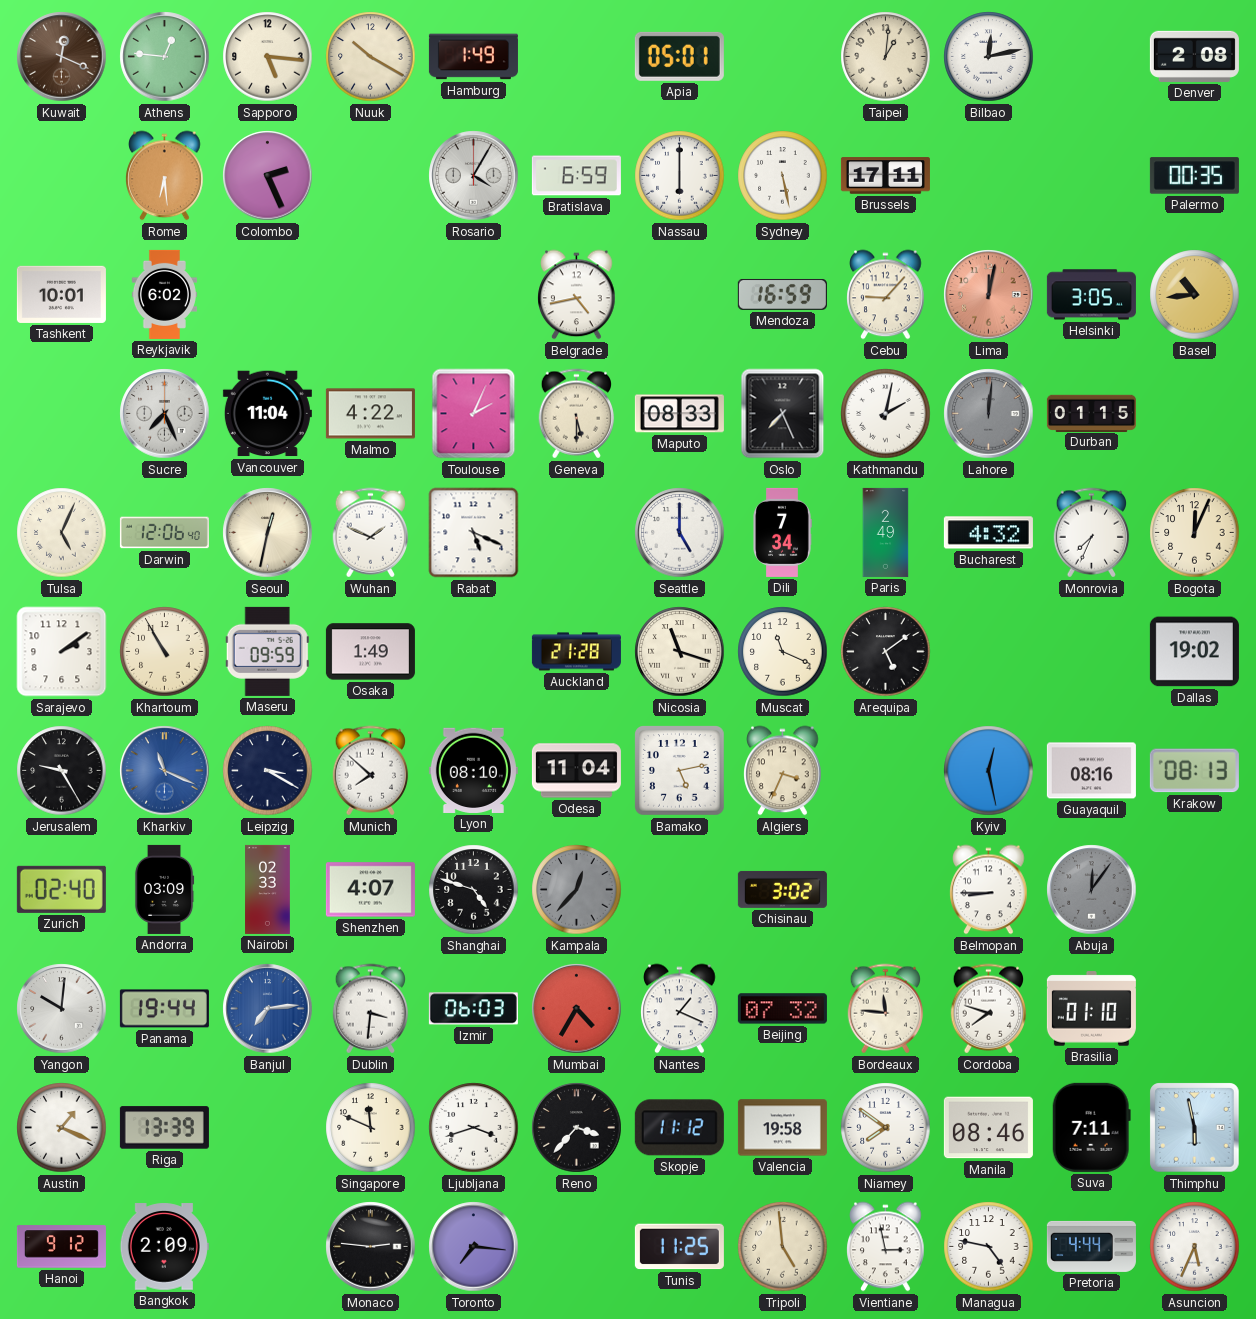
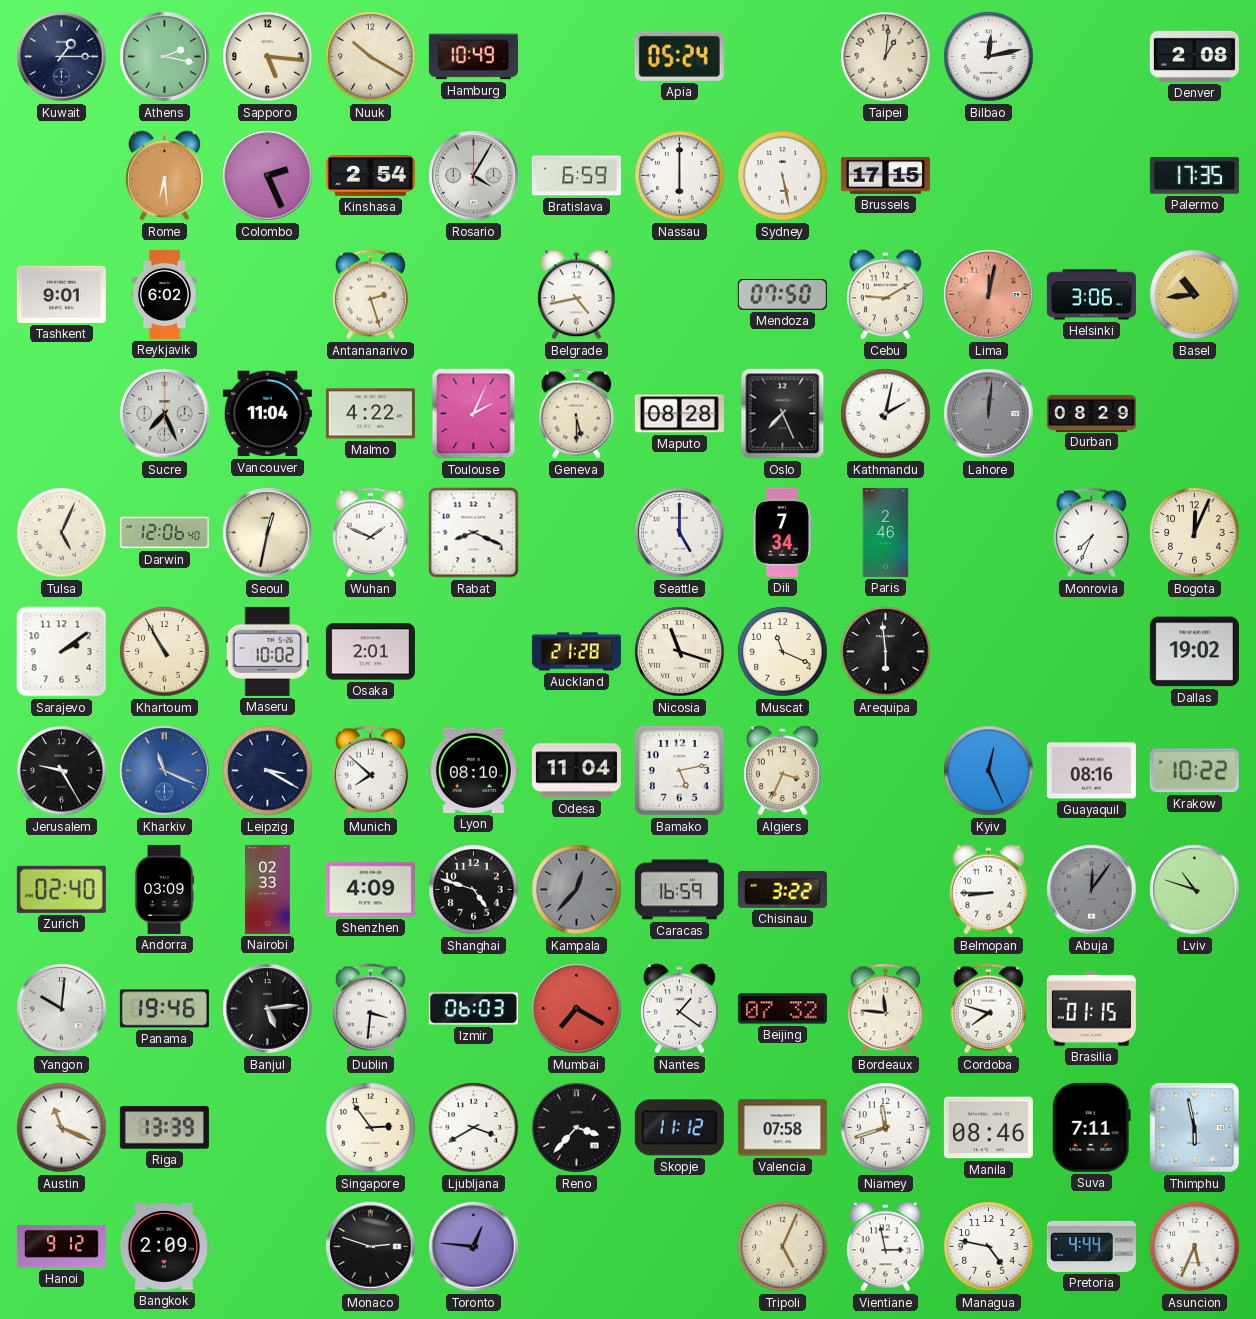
Kuwait: 12:19 -> 1:15 (62, 57)
Kuwait dial: brown -> navy (62, 57)
Athens: 12:46 -> 2:17 (165, 57)
Hamburg: 1:49 -> 10:49 (473, 57)
Apia: 05:01 -> 05:24 (679, 56)
Kinshasa: none -> 2:54 (370, 176)
Brussels: 17:11 -> 17:15 (885, 176)
Palermo: 00:35 -> 17:35 (1194, 176)
Tashkent: 10:01 -> 9:01 (61, 294)
Antananarivo: none -> 2:27 (371, 295)
Mendoza: 16:59 -> 07:50 (782, 294)
Cebu: 9:07 -> 9:10 (886, 295)
Helsinki: 3:05 -> 3:06 (1091, 295)
Maputo: 08:33 -> 08:28 (679, 414)
Durban: 01:15 -> 08:29 (1091, 413)
Rabat: 5:19 -> 8:19 (474, 533)
Paris: 2:49 -> 2:46 (886, 532)
Bucharest: 4:32 -> none (988, 533)
Maseru: 09:59 -> 10:02 (267, 651)
Osaka: 1:49 -> 2:01 (370, 652)
Arequipa: 5:09 -> 5:59 (886, 652)
Kyiv: 12:28 -> 12:26 (989, 771)
Krakow: 08:13 -> 10:22 (1194, 771)
Shenzhen: 4:07 -> 4:09 (370, 890)
Caracas: none -> 16:59 (679, 890)
Chisinau: 3:02 -> 3:22 (782, 889)
Lviv: none -> 10:48 (1195, 890)
Panama: 19:44 -> 19:46 (164, 1009)
Banjul: 7:14 -> 5:14 (268, 1009)
Banjul dial: blue -> black (268, 1009)
Mumbai: 4:35 -> 7:20 (577, 1009)
Nantes: 1:19 -> 1:21 (680, 1009)
Brasilia: 01:10 -> 01:15 (1091, 1009)
Austin: 1:19 -> 11:19 (62, 1128)
Singapore: 11:49 -> 2:54 (371, 1128)
Ljubljana: 3:42 -> 3:40 (474, 1128)
Valencia: 19:58 -> 07:58 (782, 1128)
Niamey: 7:51 -> 11:42 (886, 1128)
Monaco: 2:46 -> 2:48 (371, 1247)
Toronto: 7:16 -> 12:46 (474, 1247)
Tunis: 11:25 -> none (679, 1247)
Tripoli: 4:59 -> 5:04 (783, 1247)
